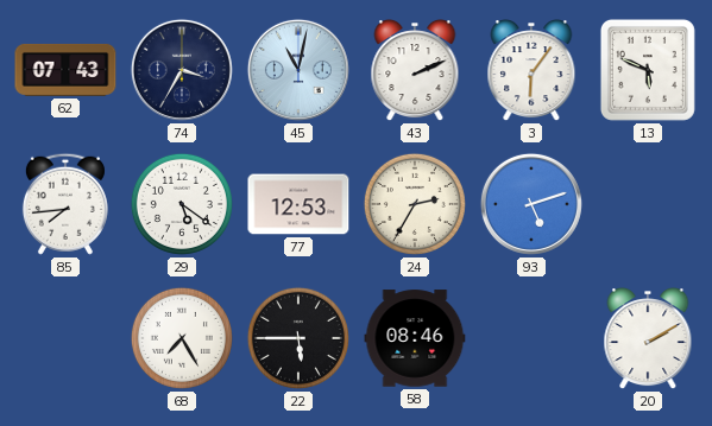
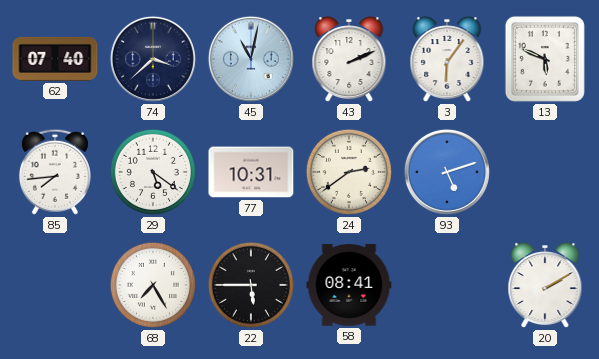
62: 07:43 -> 07:40 (55, 59)
74: 3:35 -> 3:38 (153, 59)
77: 12:53 -> 10:31 (251, 172)
24: 2:35 -> 2:39 (349, 172)
58: 08:46 -> 08:41 (349, 285)
